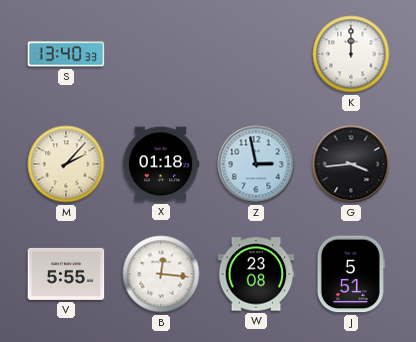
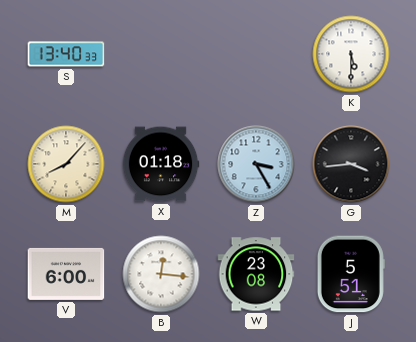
K: 12:00 -> 5:30 (351, 54)
M: 2:07 -> 8:07 (66, 164)
Z: 2:58 -> 3:25 (256, 164)
V: 5:55 -> 6:00 (66, 274)
